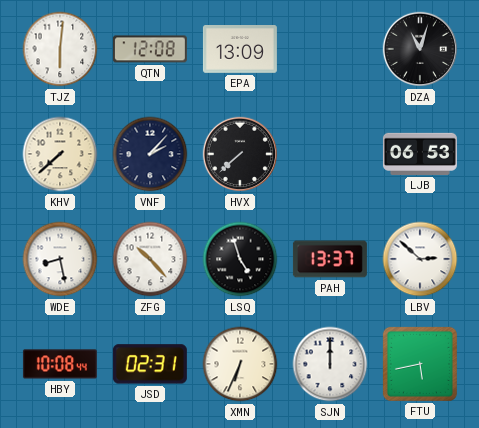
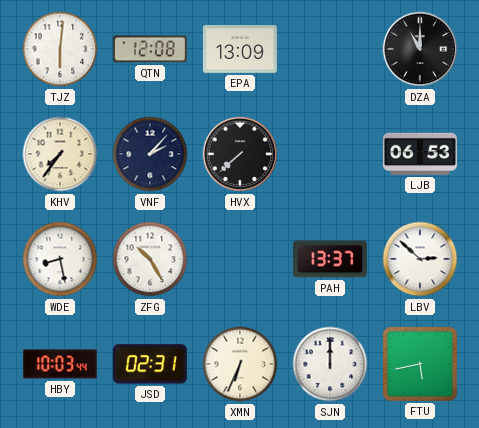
DZA: 11:03 -> 11:00 (420, 49)
KHV: 7:38 -> 7:36 (60, 154)
ZFG: 10:23 -> 10:25 (150, 259)
LSQ: 4:57 -> none (240, 259)
HBY: 10:08 -> 10:03 (60, 364)
